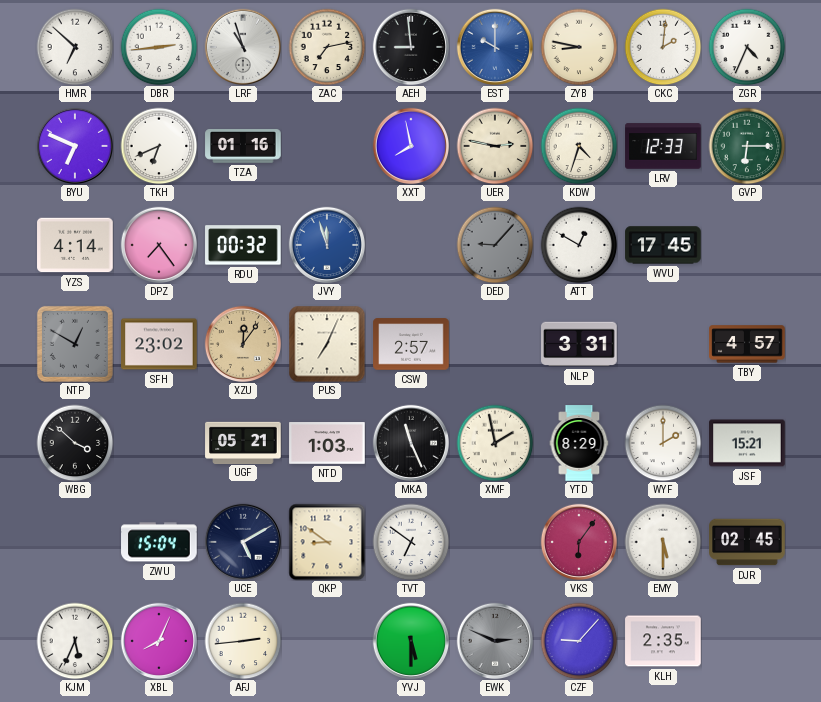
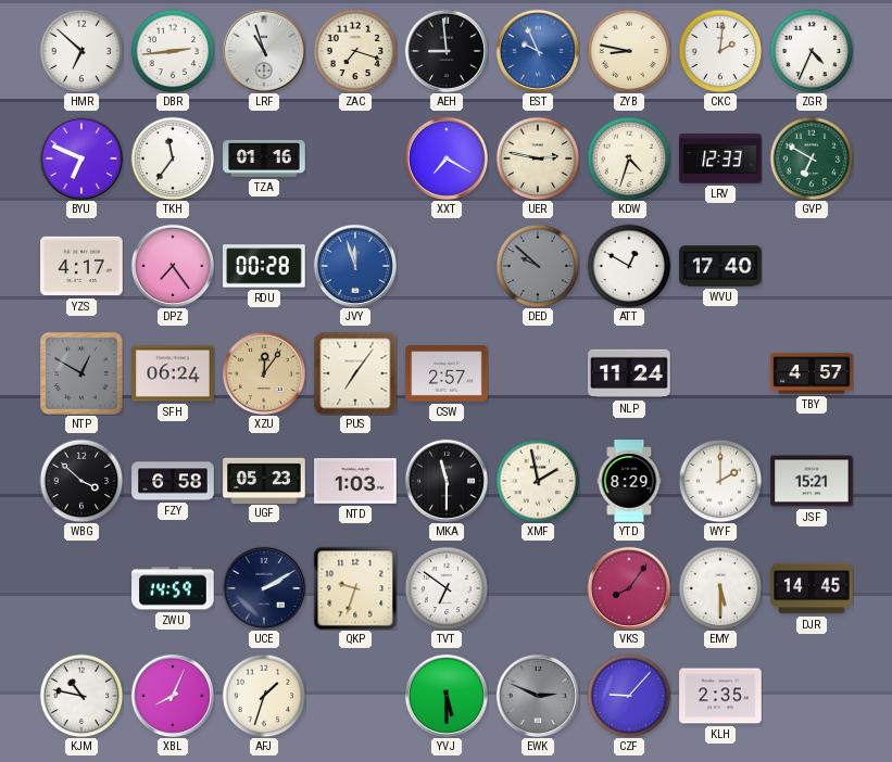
ZAC: 7:13 -> 7:18 (355, 51)
EST: 10:00 -> 9:56 (537, 50)
TKH: 6:41 -> 11:36 (173, 158)
XXT: 7:58 -> 7:20 (445, 157)
GVP: 6:15 -> 6:50 (812, 158)
YZS: 4:14 -> 4:17 (81, 266)
RDU: 00:32 -> 00:28 (264, 266)
DED: 9:07 -> 9:52 (538, 266)
WVU: 17:45 -> 17:40 (720, 266)
SFH: 23:02 -> 06:24 (173, 373)
PUS: 7:04 -> 7:06 (355, 373)
NLP: 3:31 -> 11:24 (629, 373)
FZY: none -> 6:58 (173, 481)
UGF: 05:21 -> 05:23 (264, 480)
MKA: 11:26 -> 11:30 (445, 480)
ZWU: 15:04 -> 14:59 (173, 588)
UCE: 5:10 -> 2:10 (263, 587)
QKP: 8:51 -> 9:33 (355, 588)
VKS: 6:06 -> 8:06 (628, 587)
DJR: 02:45 -> 14:45 (812, 588)
KJM: 5:34 -> 10:47 (81, 696)
AFJ: 2:44 -> 1:33 (264, 696)
